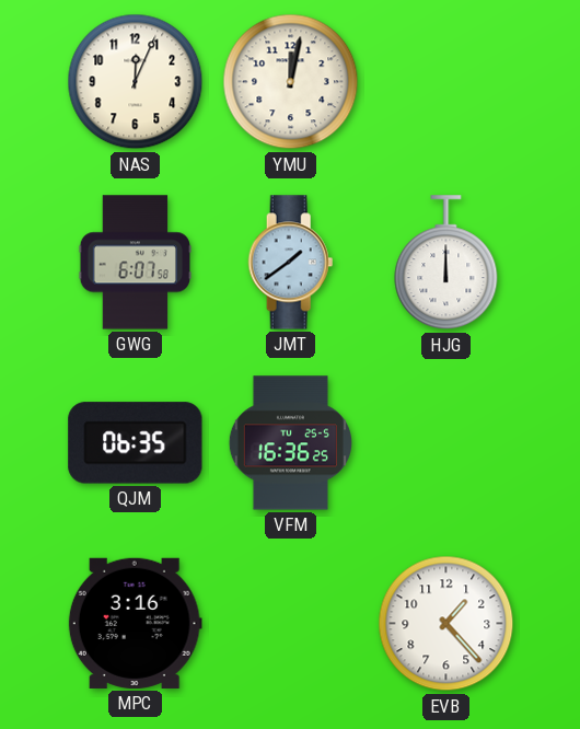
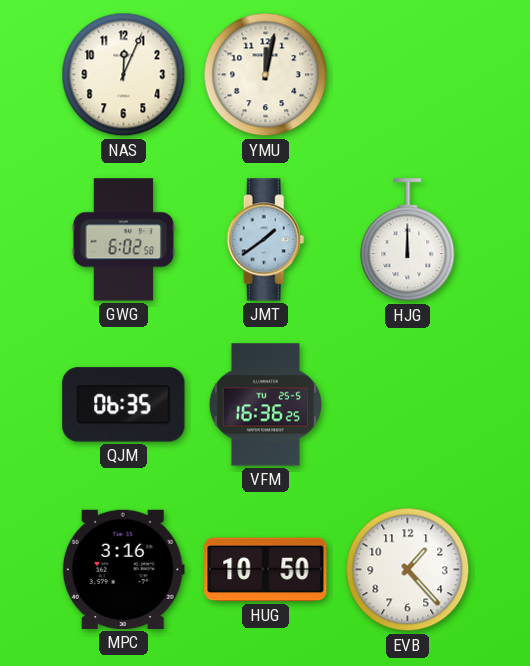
GWG: 6:07 -> 6:02 (123, 240)
HUG: none -> 10:50 (266, 570)
